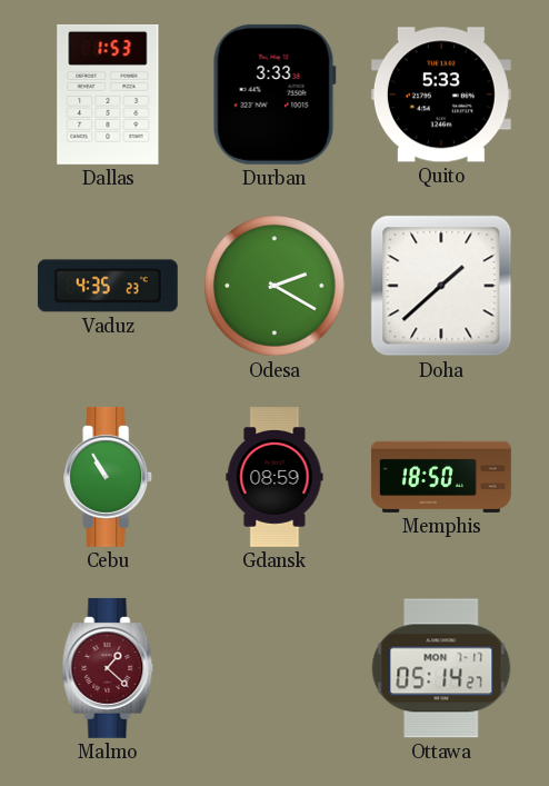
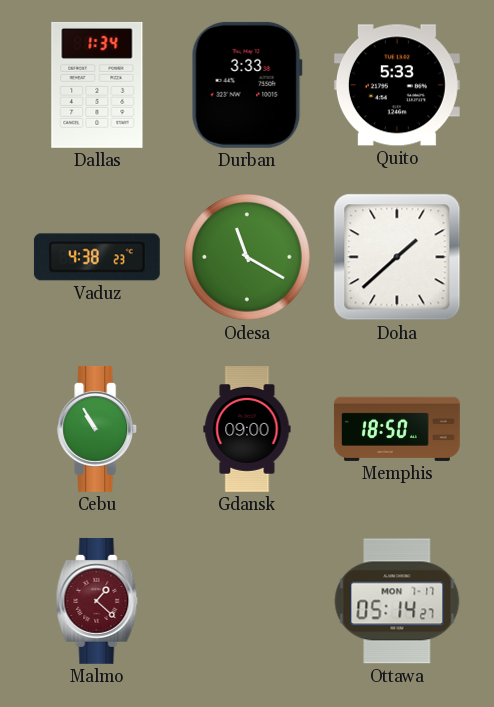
Dallas: 1:53 -> 1:34 (97, 85)
Vaduz: 4:35 -> 4:38 (97, 257)
Odesa: 2:20 -> 11:20 (247, 257)
Gdansk: 08:59 -> 09:00 (247, 430)
